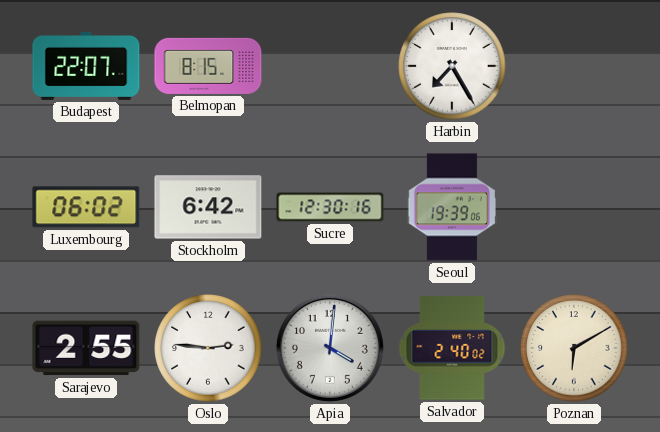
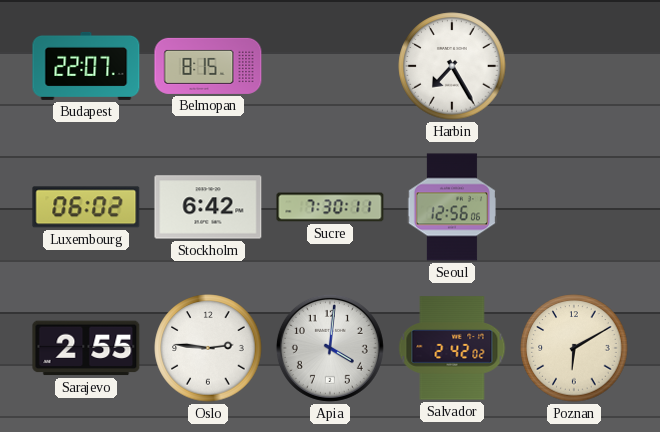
Sucre: 12:30 -> 7:30 (330, 207)
Seoul: 19:39 -> 12:56 (451, 207)
Salvador: 2:40 -> 2:42 (452, 348)
